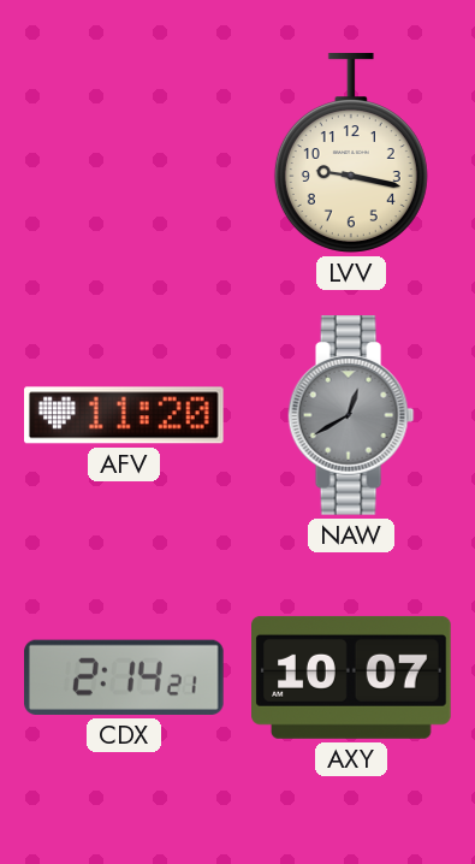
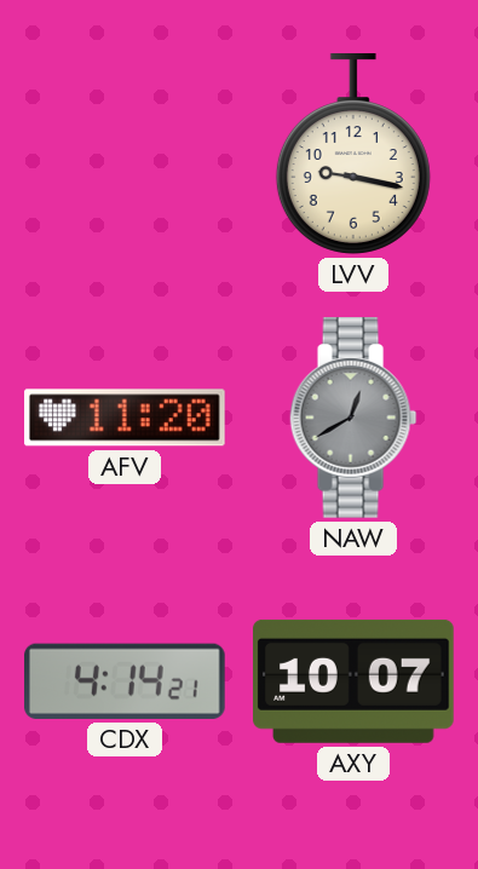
CDX: 2:14 -> 4:14 (126, 681)
